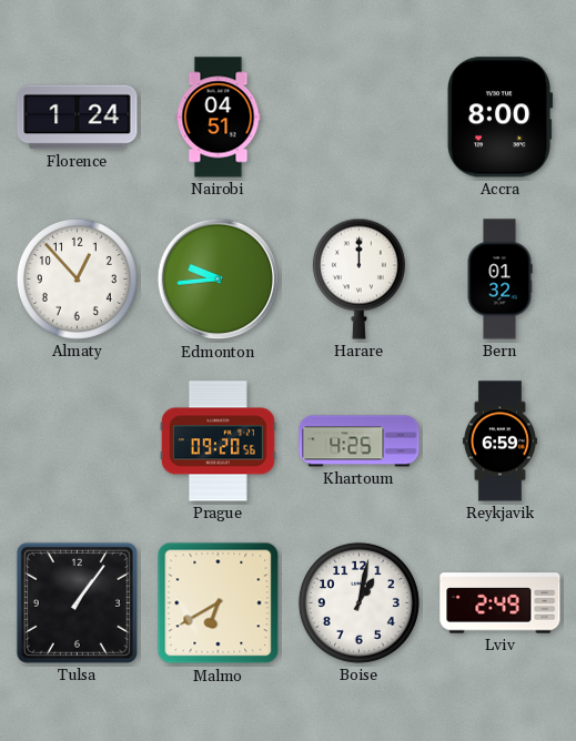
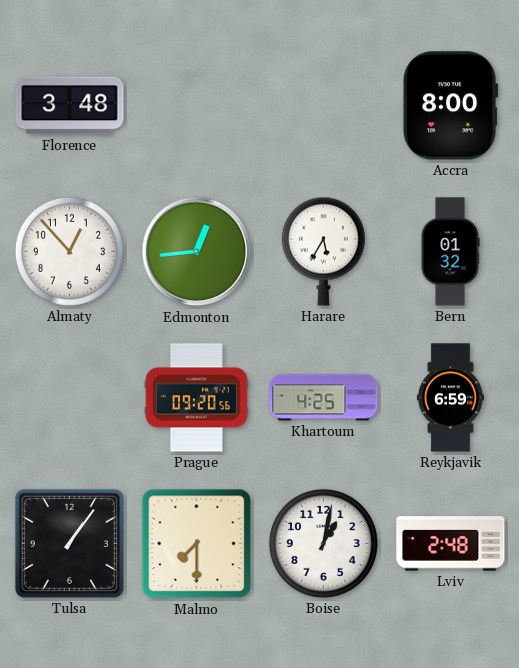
Florence: 1:24 -> 3:48 (70, 106)
Nairobi: 04:51 -> none (219, 118)
Edmonton: 9:44 -> 12:44 (197, 252)
Harare: 12:00 -> 5:35 (323, 251)
Malmo: 6:40 -> 7:30 (197, 544)
Lviv: 2:49 -> 2:48 (451, 544)
